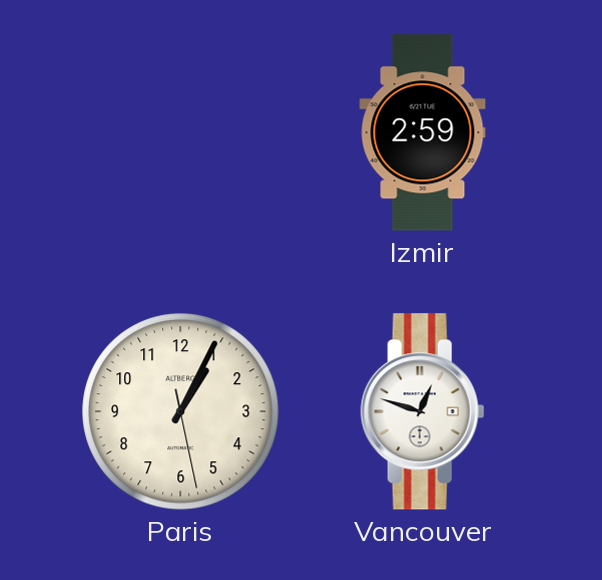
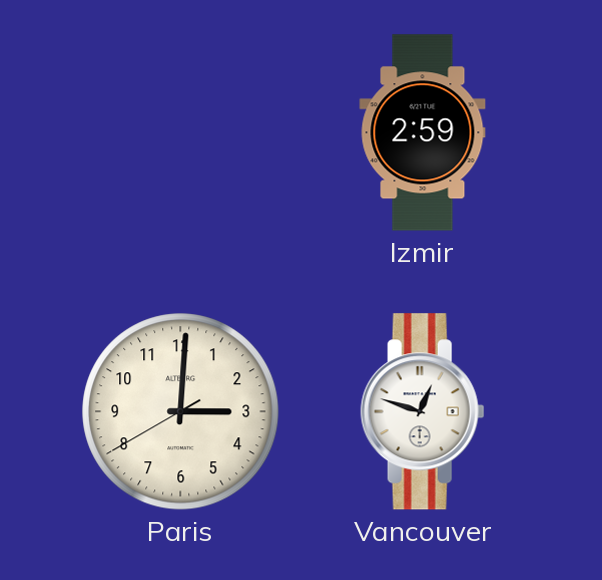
Paris: 1:04 -> 3:00 (181, 412)
